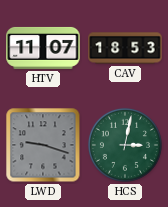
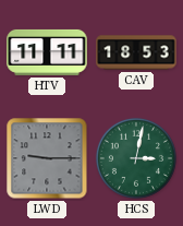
HTV: 11:07 -> 11:11 (47, 52)
LWD: 9:18 -> 9:15 (47, 158)
